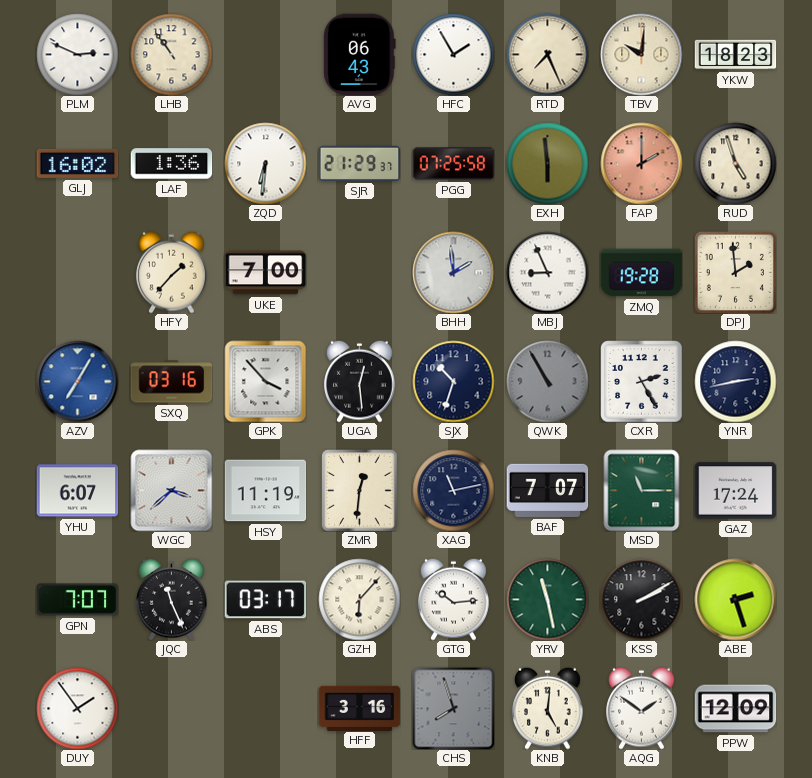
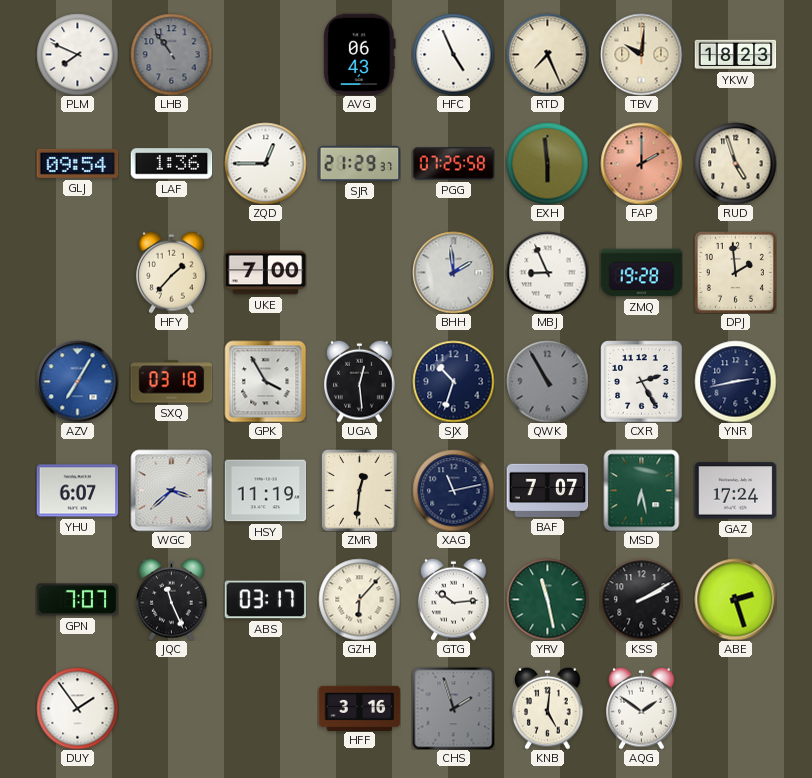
PLM: 2:49 -> 7:49 (77, 54)
LHB dial: cream -> grey (171, 54)
HFC: 1:55 -> 4:56 (453, 54)
GLJ: 16:02 -> 09:54 (77, 163)
ZQD: 6:31 -> 12:45 (265, 163)
SXQ: 03:16 -> 03:18 (171, 382)
GPK: 3:53 -> 3:55 (265, 381)
MSD: 11:15 -> 6:28 (642, 490)
CHS: 7:57 -> 1:57 (453, 708)
PPW: 12:09 -> none (735, 709)
